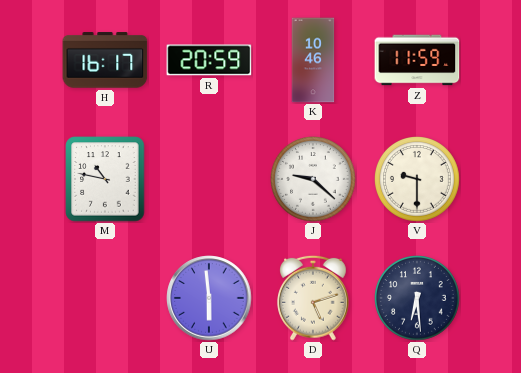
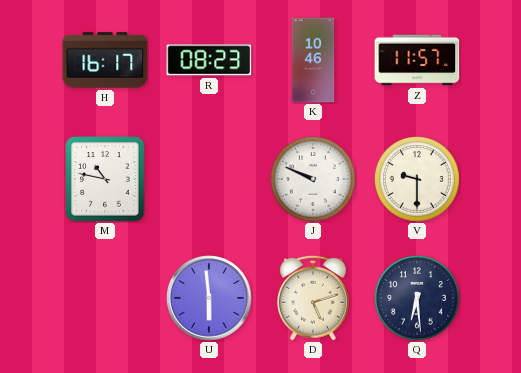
R: 20:59 -> 08:23 (209, 60)
Z: 11:59 -> 11:57 (417, 60)
J: 9:22 -> 9:49 (314, 180)
